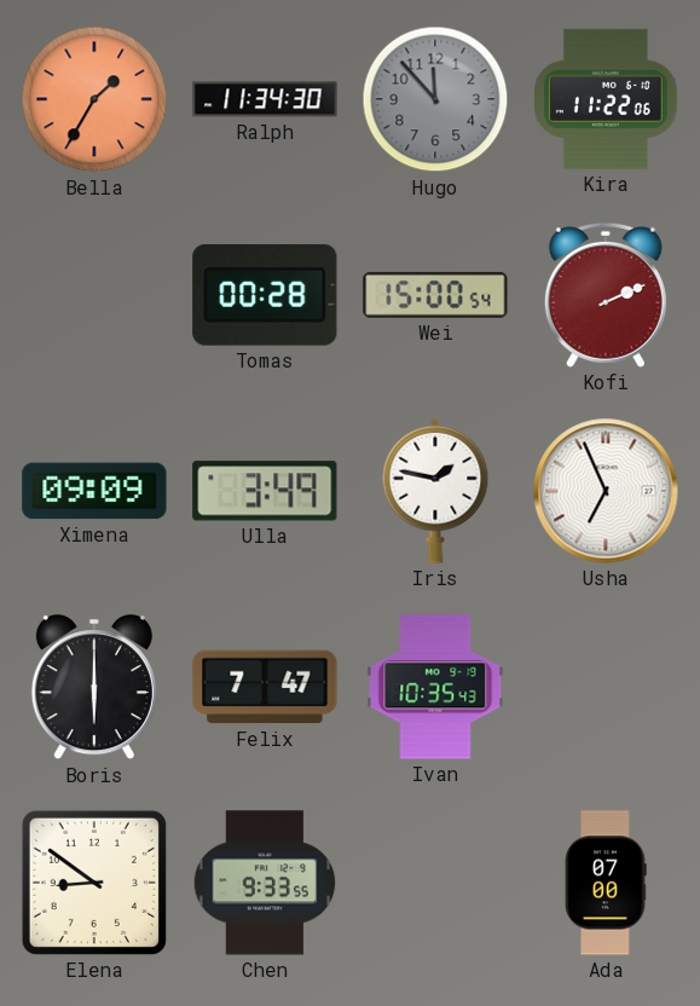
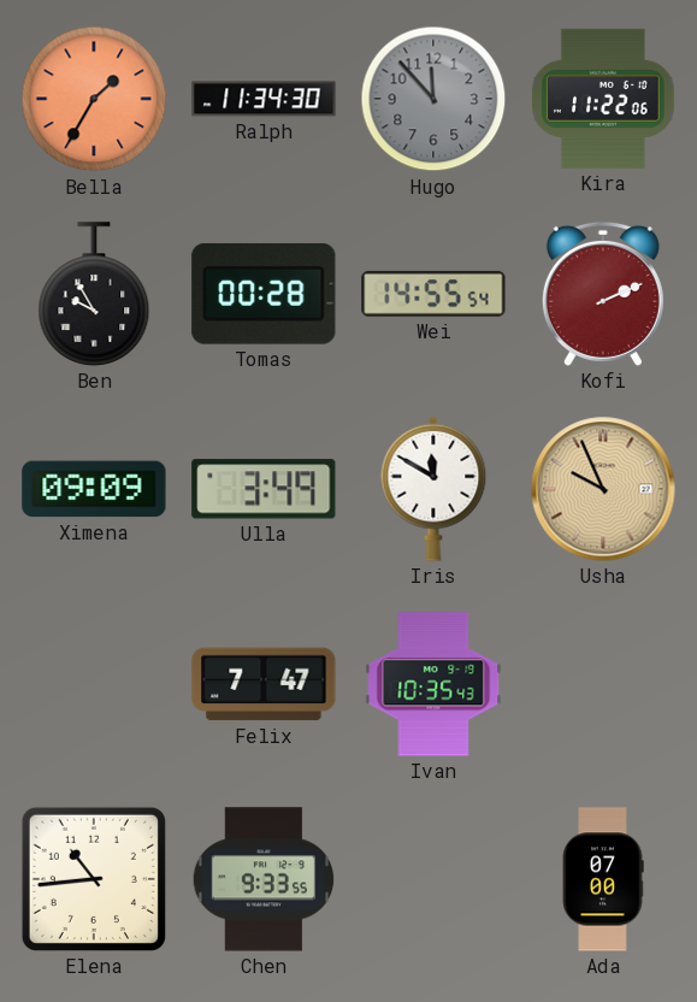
Ben: none -> 9:55 (94, 294)
Wei: 15:00 -> 14:55 (433, 294)
Iris: 1:47 -> 11:50 (433, 489)
Usha: 6:56 -> 9:56 (603, 489)
Usha dial: white -> champagne (603, 489)
Boris: 6:00 -> none (94, 688)
Elena: 8:51 -> 10:44 (94, 879)
